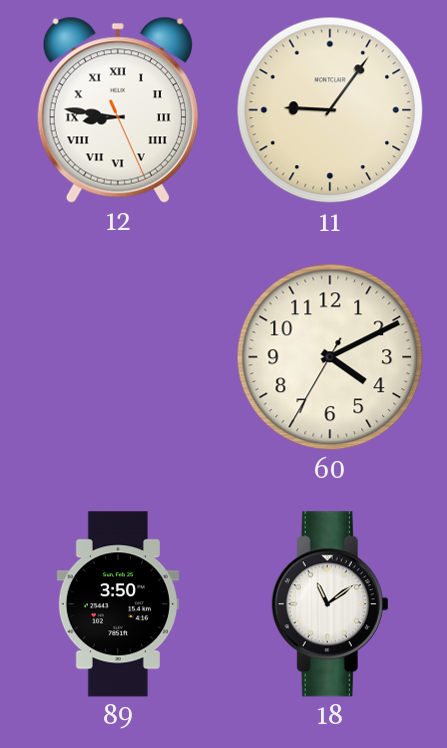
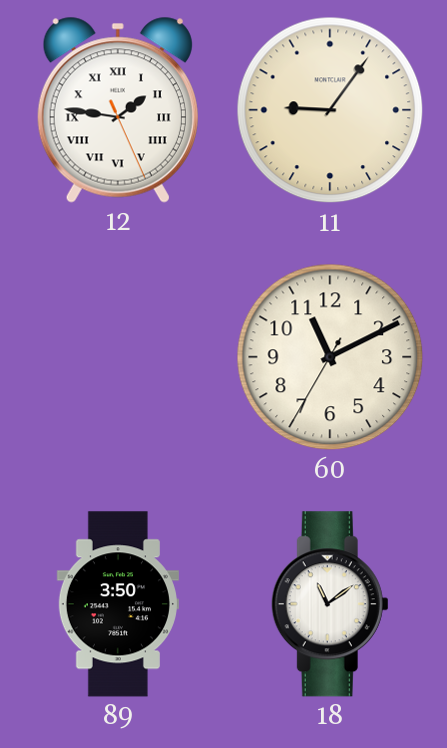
12: 8:46 -> 1:46 (118, 110)
60: 4:10 -> 11:10 (330, 357)
